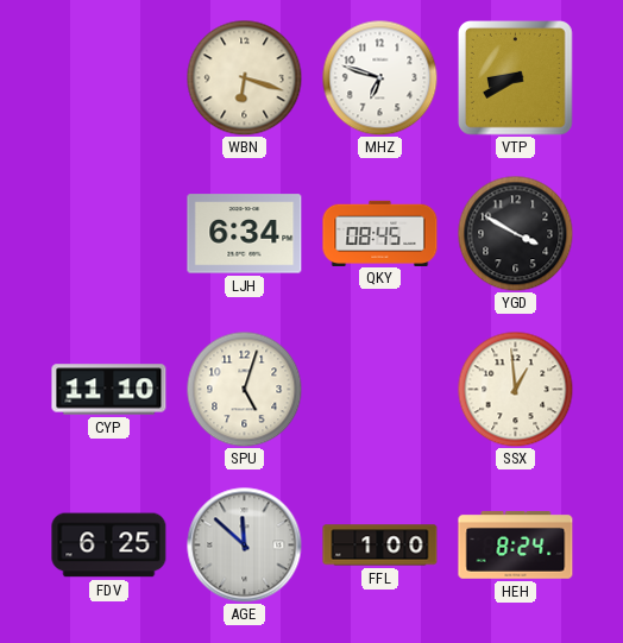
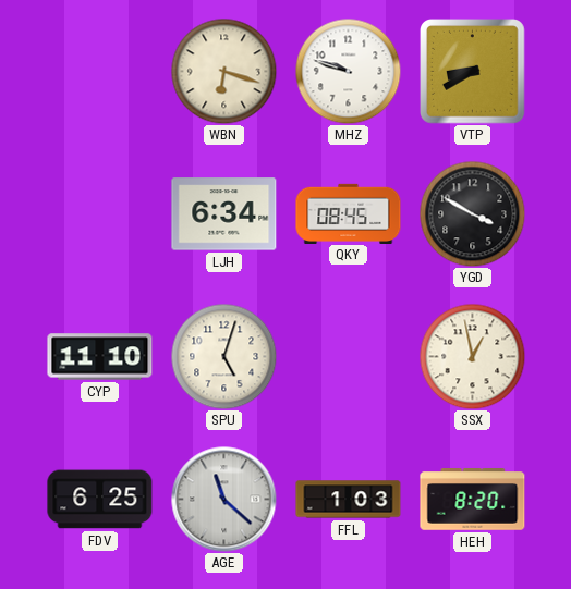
MHZ: 6:48 -> 9:48 (348, 71)
SSX: 12:59 -> 12:58 (472, 356)
AGE: 11:52 -> 11:22 (224, 500)
FFL: 1:00 -> 1:03 (349, 500)
HEH: 8:24 -> 8:20 (473, 500)
